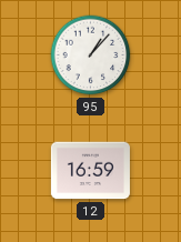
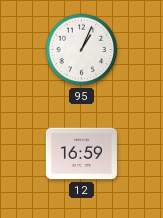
95: 1:07 -> 1:04 (82, 50)
